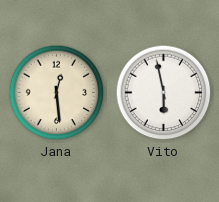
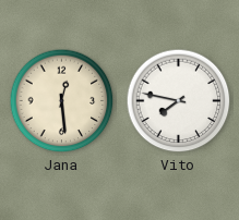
Vito: 5:58 -> 7:47 (179, 101)
